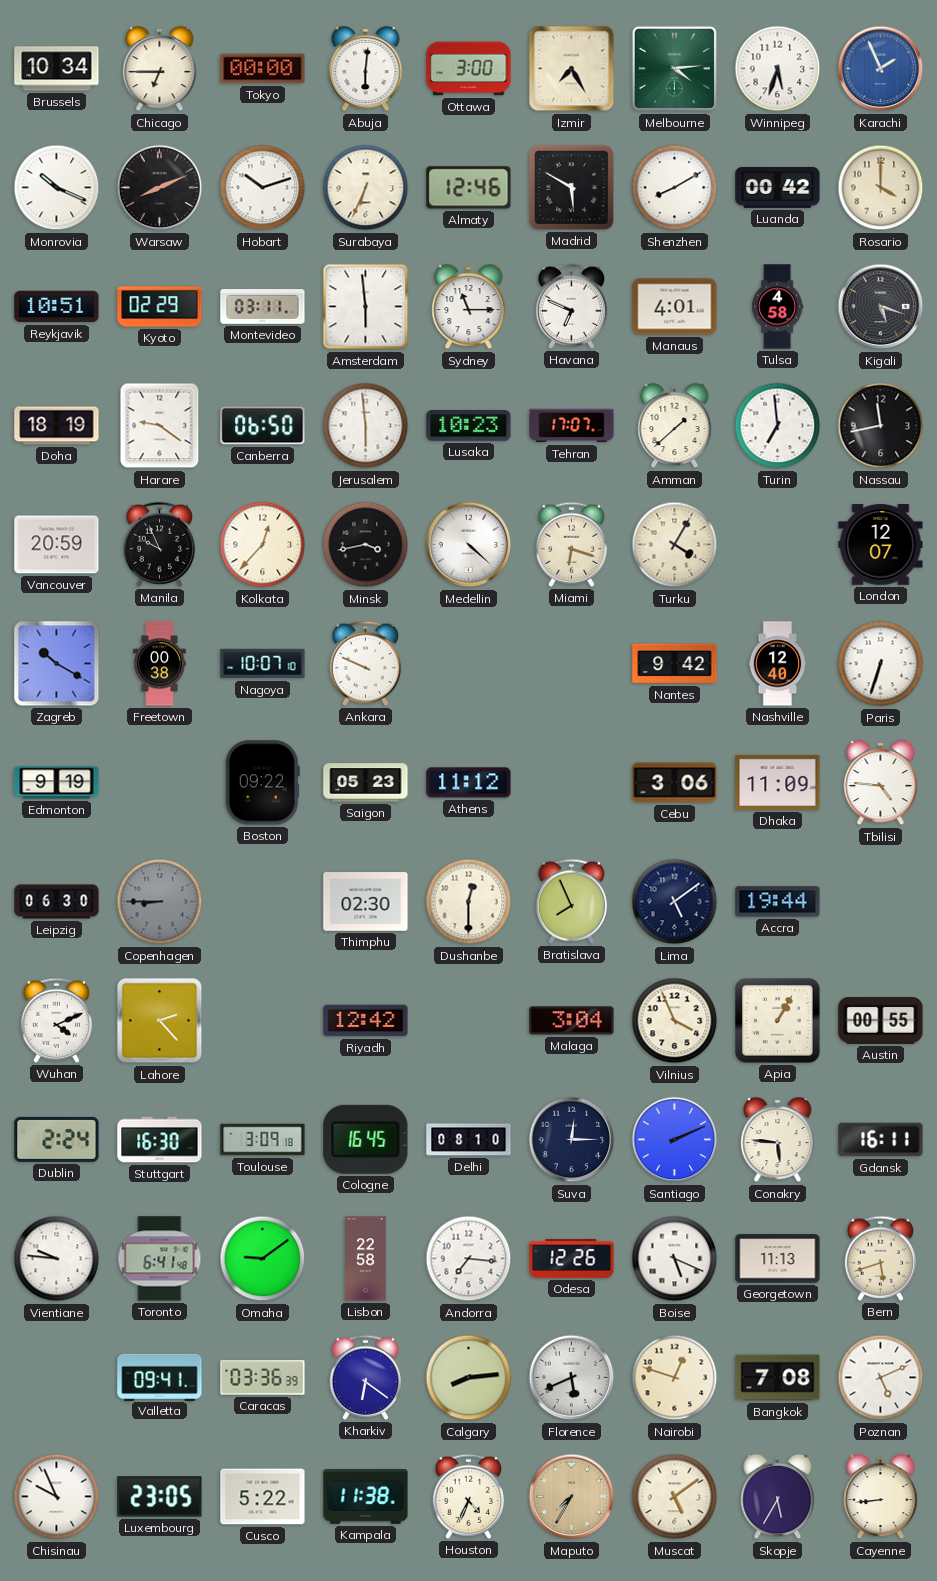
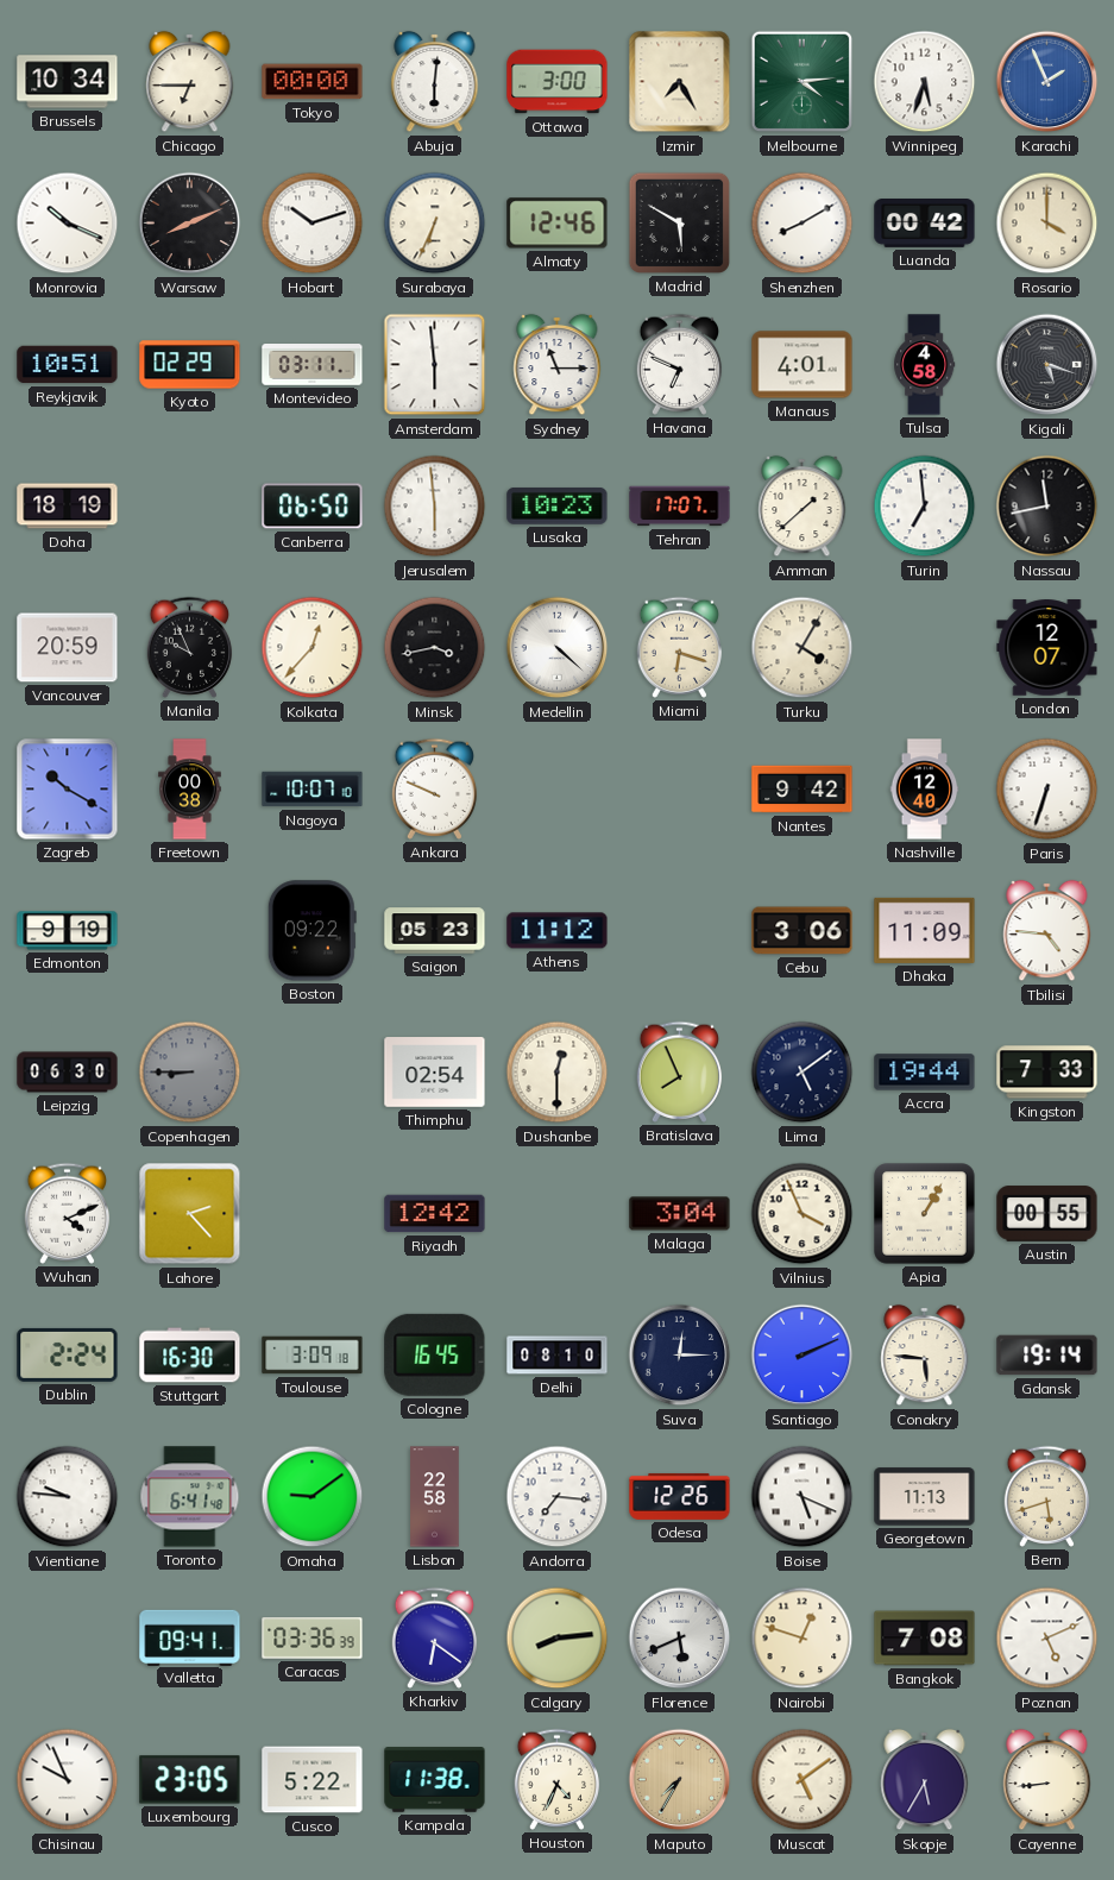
Harare: 9:21 -> none (160, 426)
Thimphu: 02:30 -> 02:54 (435, 1073)
Kingston: none -> 7:33 (1047, 1073)
Gdansk: 16:11 -> 19:14 (1047, 1356)
